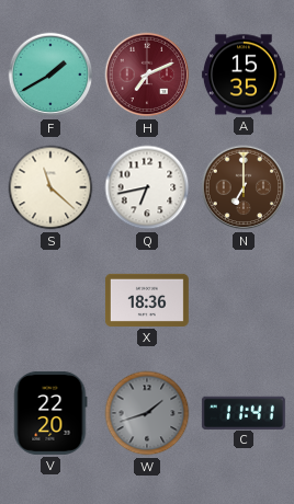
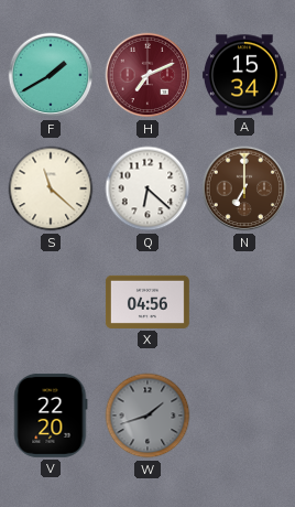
A: 15:35 -> 15:34 (244, 75)
Q: 6:43 -> 6:22 (147, 188)
X: 18:36 -> 04:56 (147, 302)
C: 11:41 -> none (244, 412)
